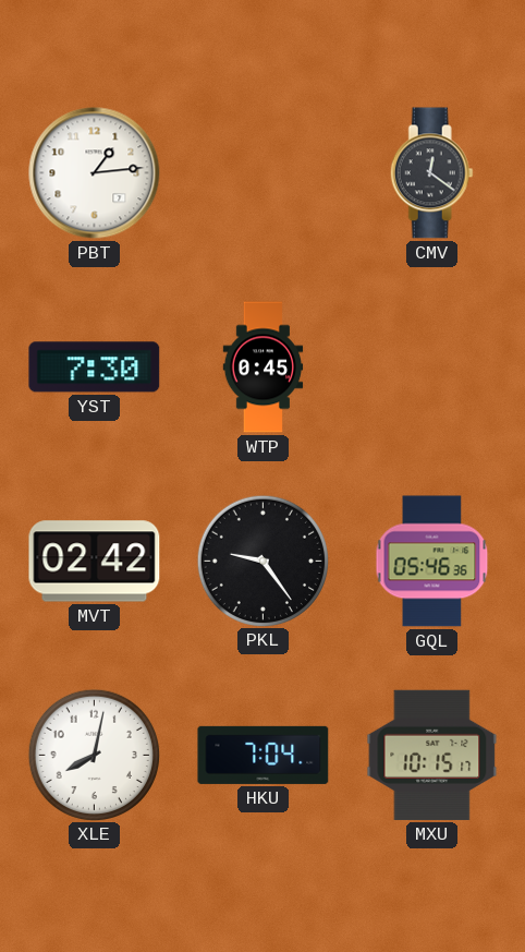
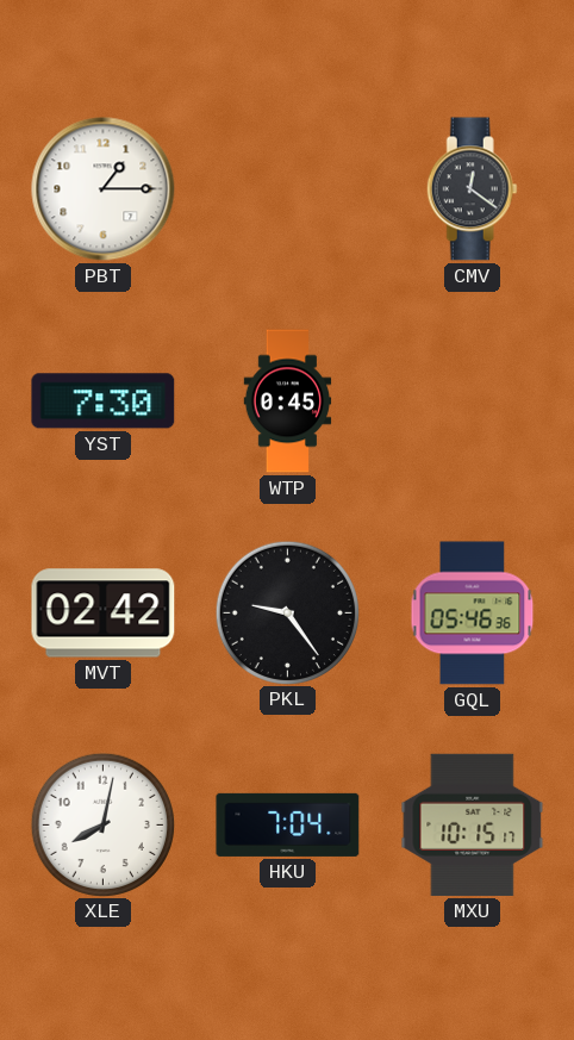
PBT: 1:14 -> 1:15 (104, 189)
